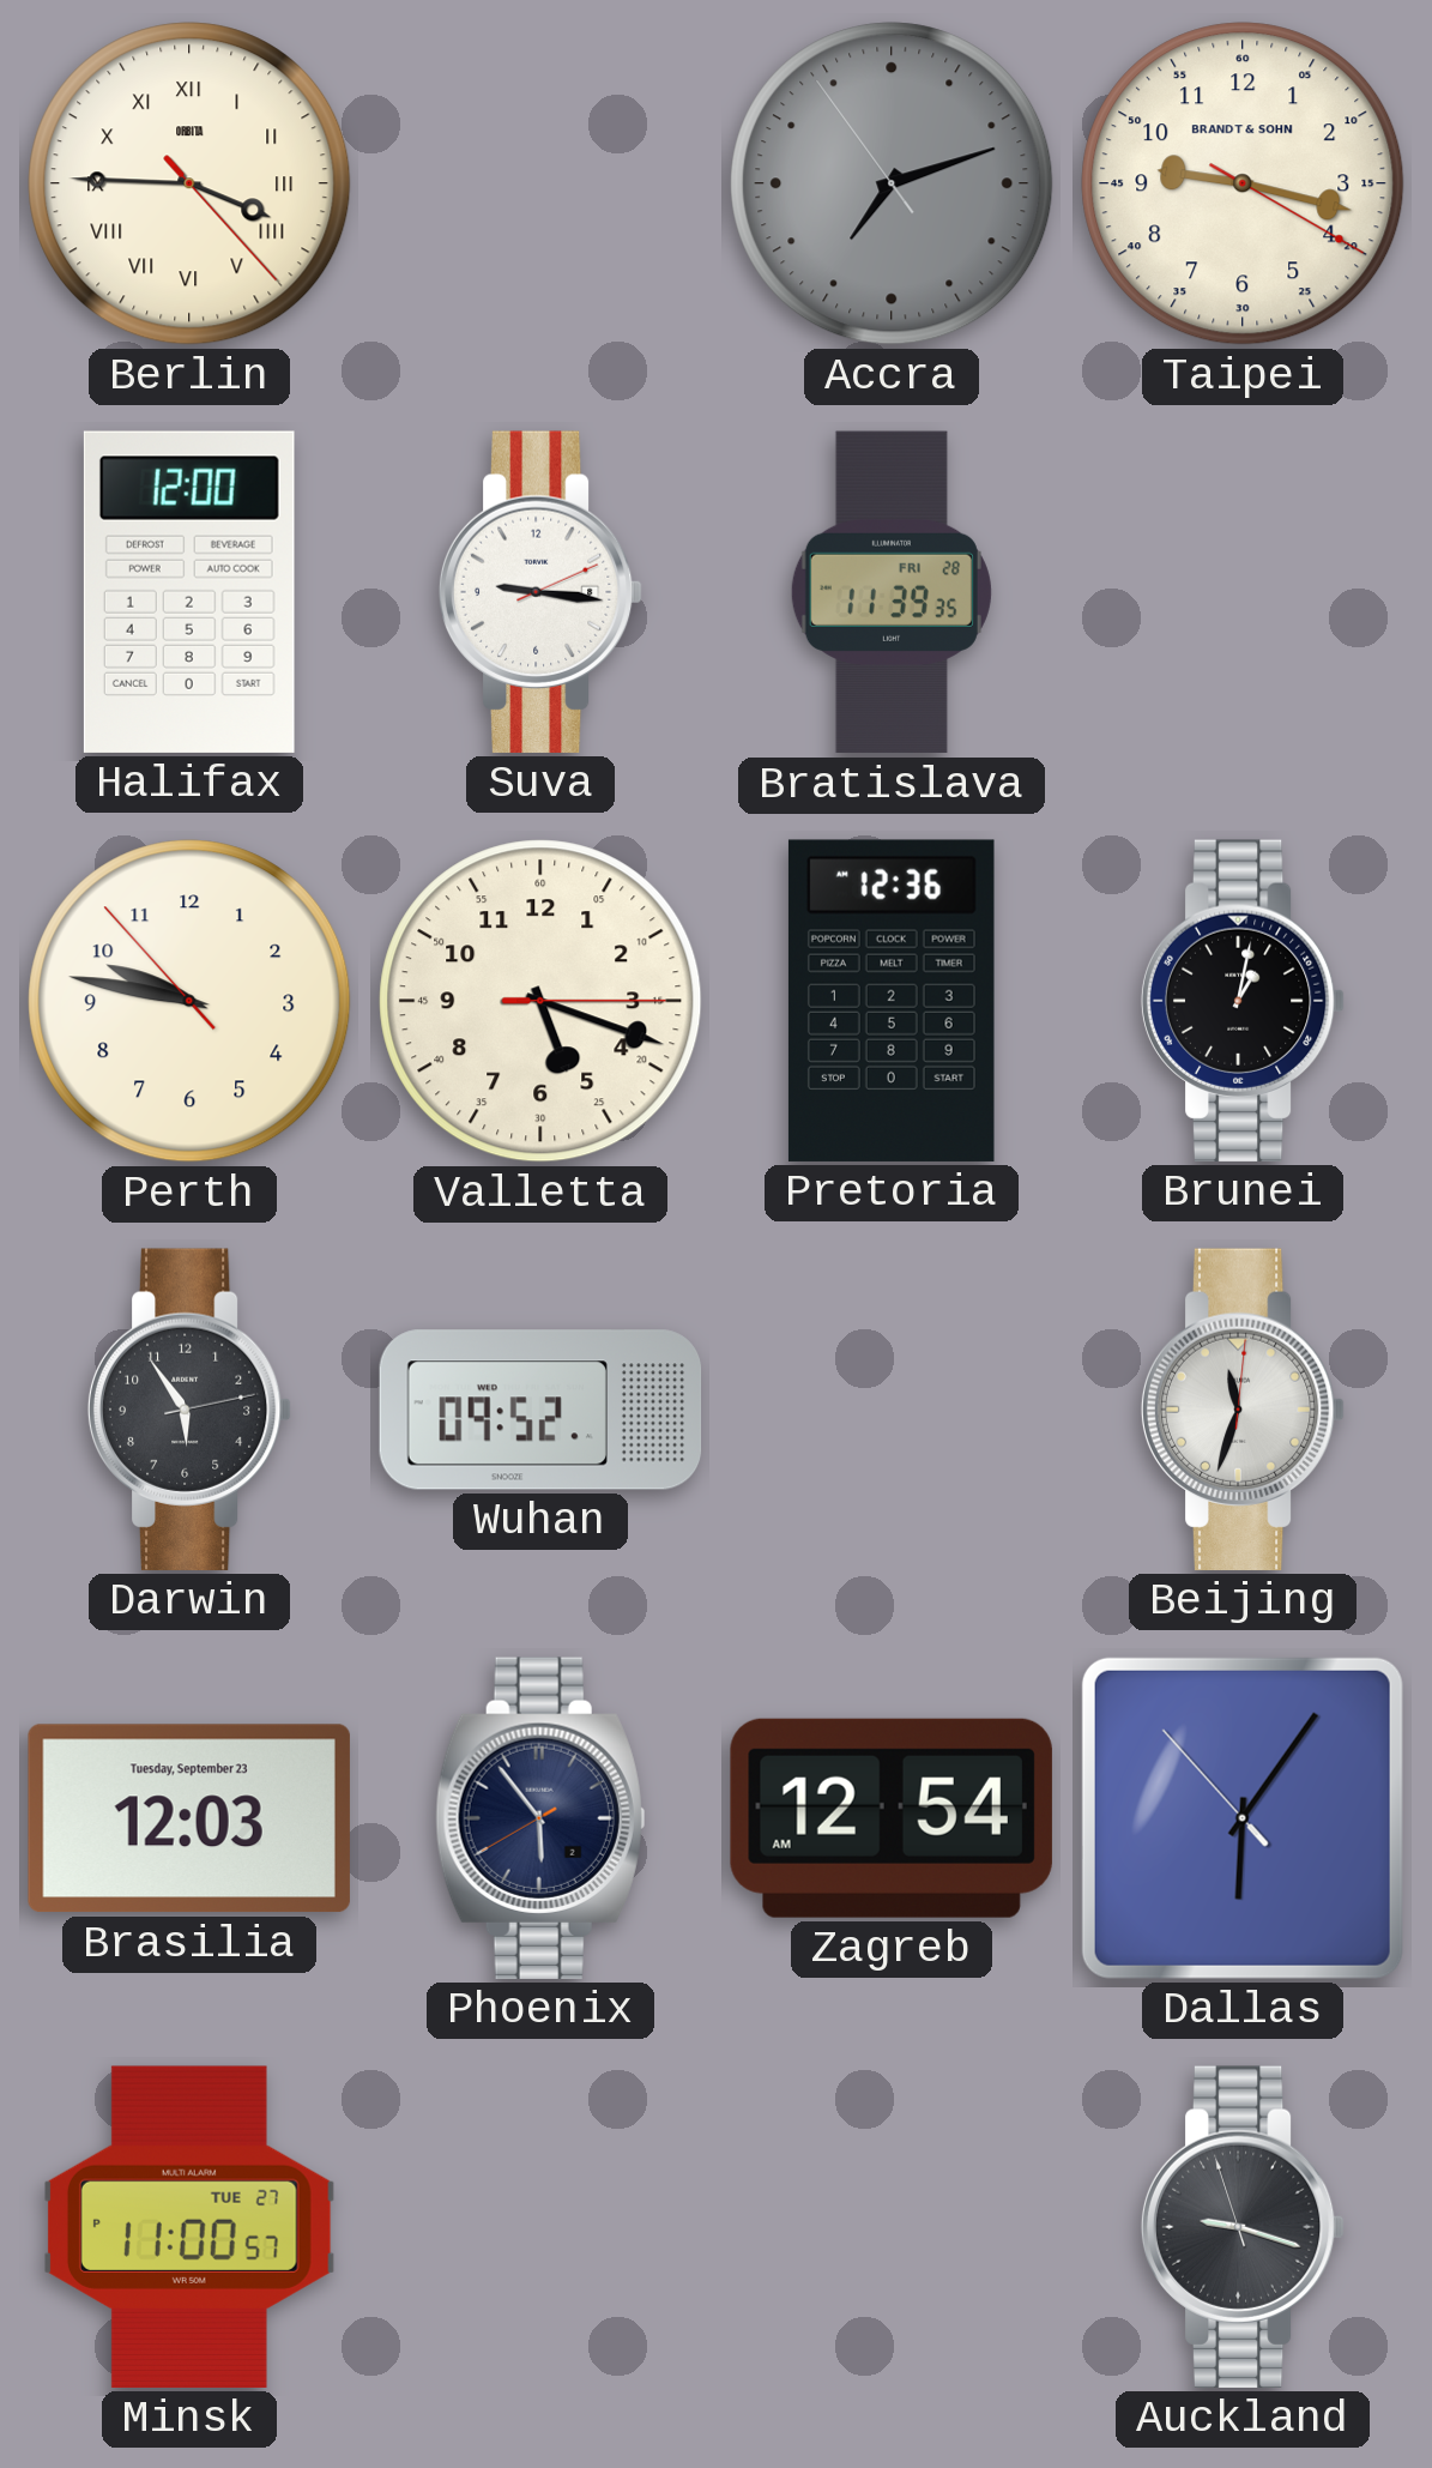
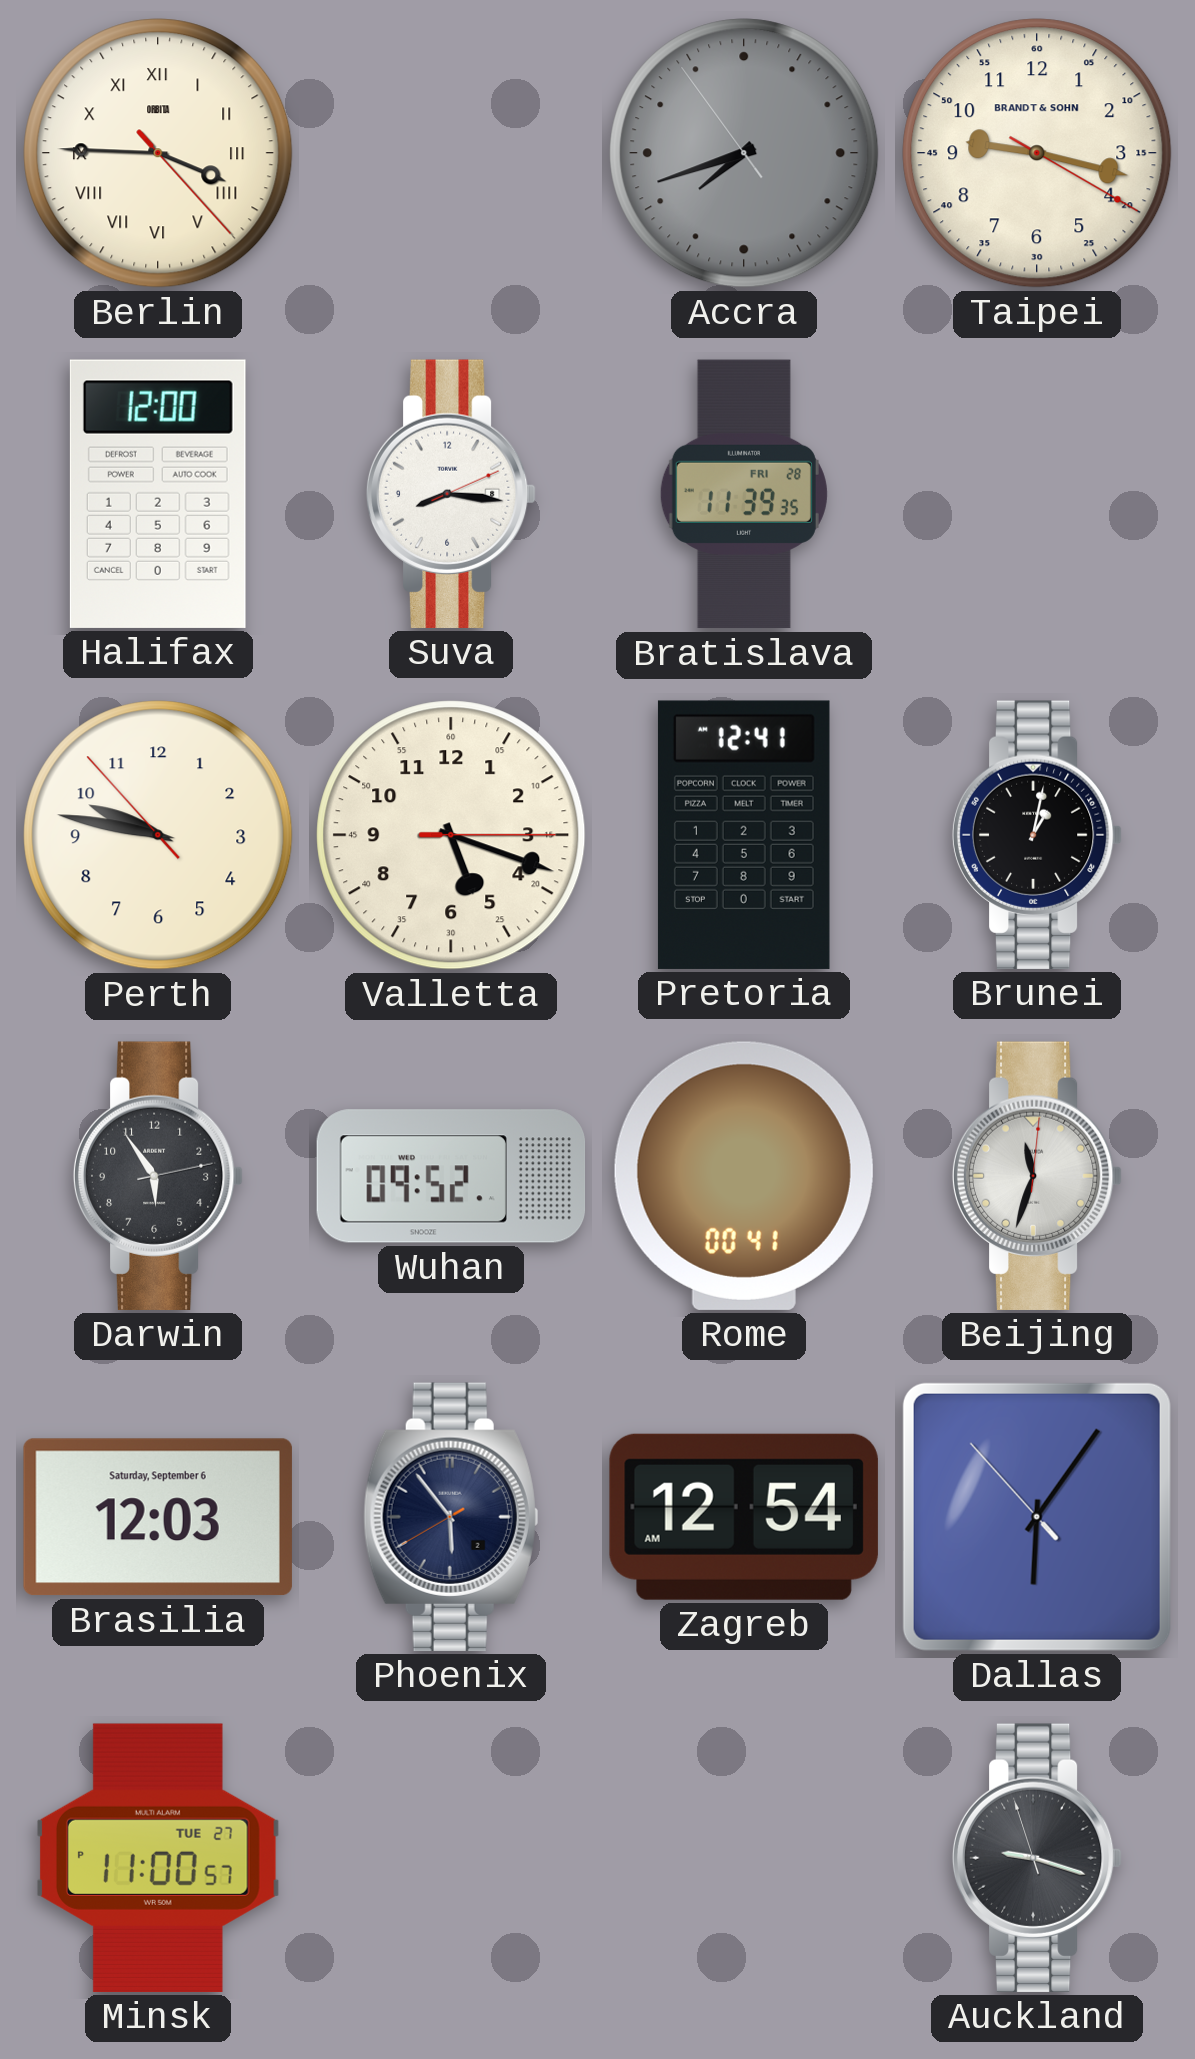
Accra: 7:11 -> 7:41 (744, 153)
Suva: 9:16 -> 8:16 (451, 494)
Pretoria: 12:36 -> 12:41 (744, 835)
Rome: none -> 00:41 (744, 1176)
Brasilia date: Tuesday, September 23 -> Saturday, September 6 (158, 1517)
